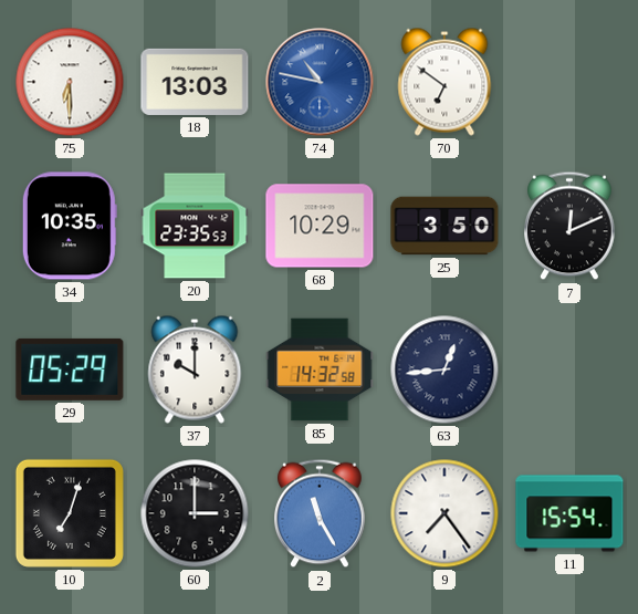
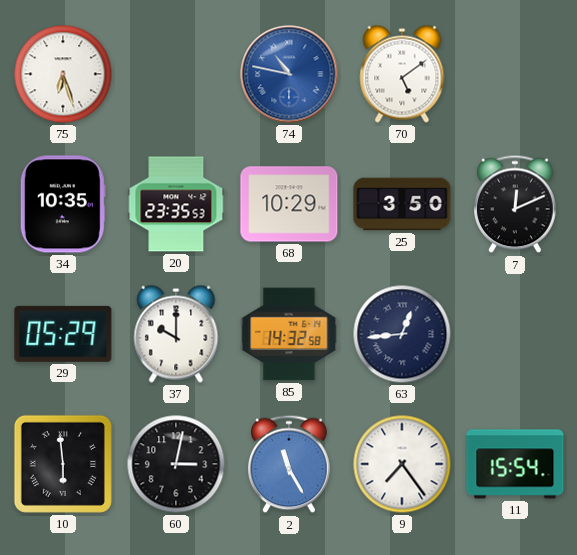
75: 6:30 -> 6:27 (63, 74)
18: 13:03 -> none (195, 82)
70: 6:51 -> 5:09 (402, 74)
10: 7:03 -> 5:59 (63, 464)
60: 3:00 -> 3:02 (176, 464)
